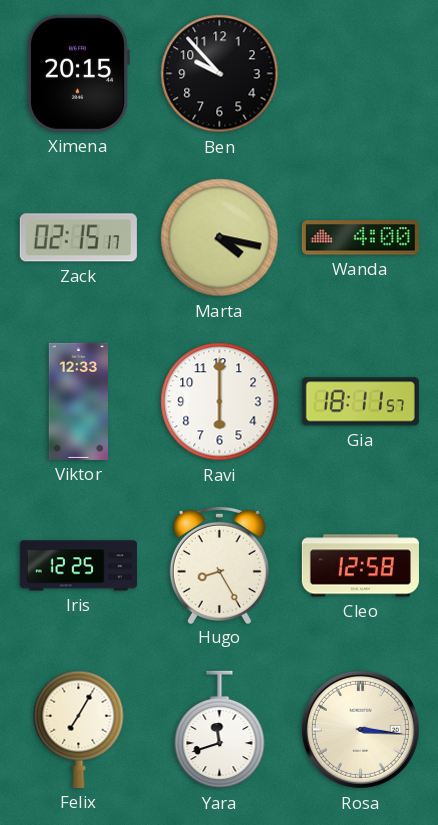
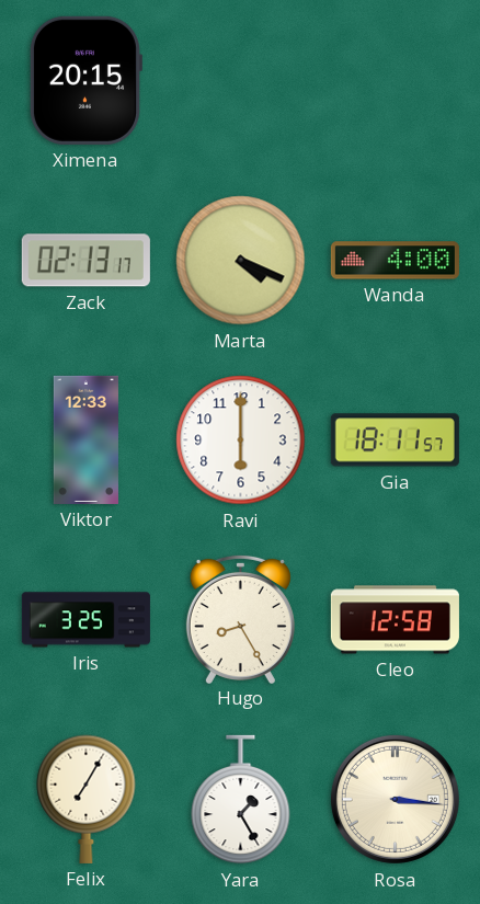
Ben: 9:53 -> none (220, 74)
Zack: 02:15 -> 02:13 (85, 261)
Marta: 4:17 -> 4:19 (241, 261)
Iris: 12:25 -> 3:25 (85, 620)
Yara: 11:42 -> 1:25 (241, 800)
